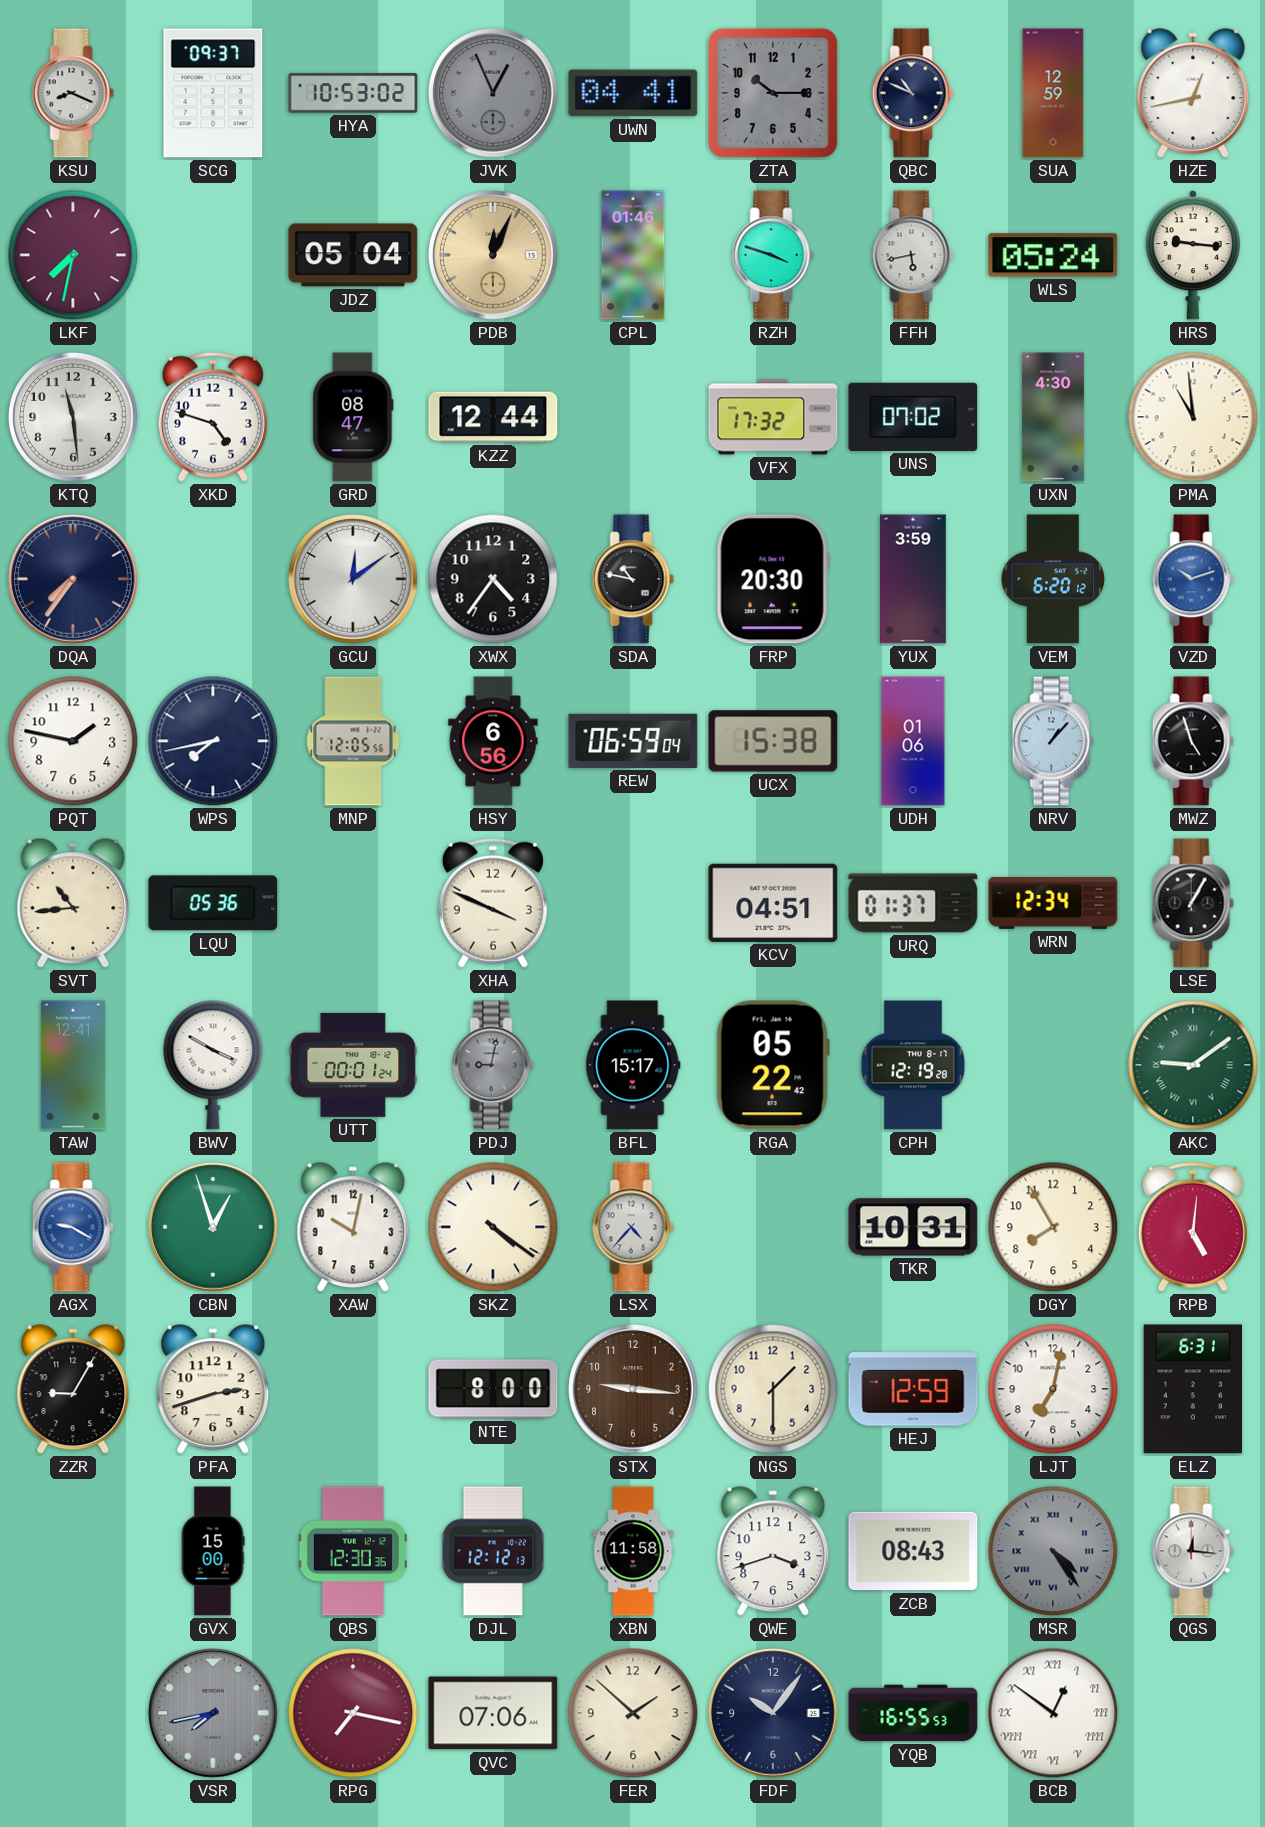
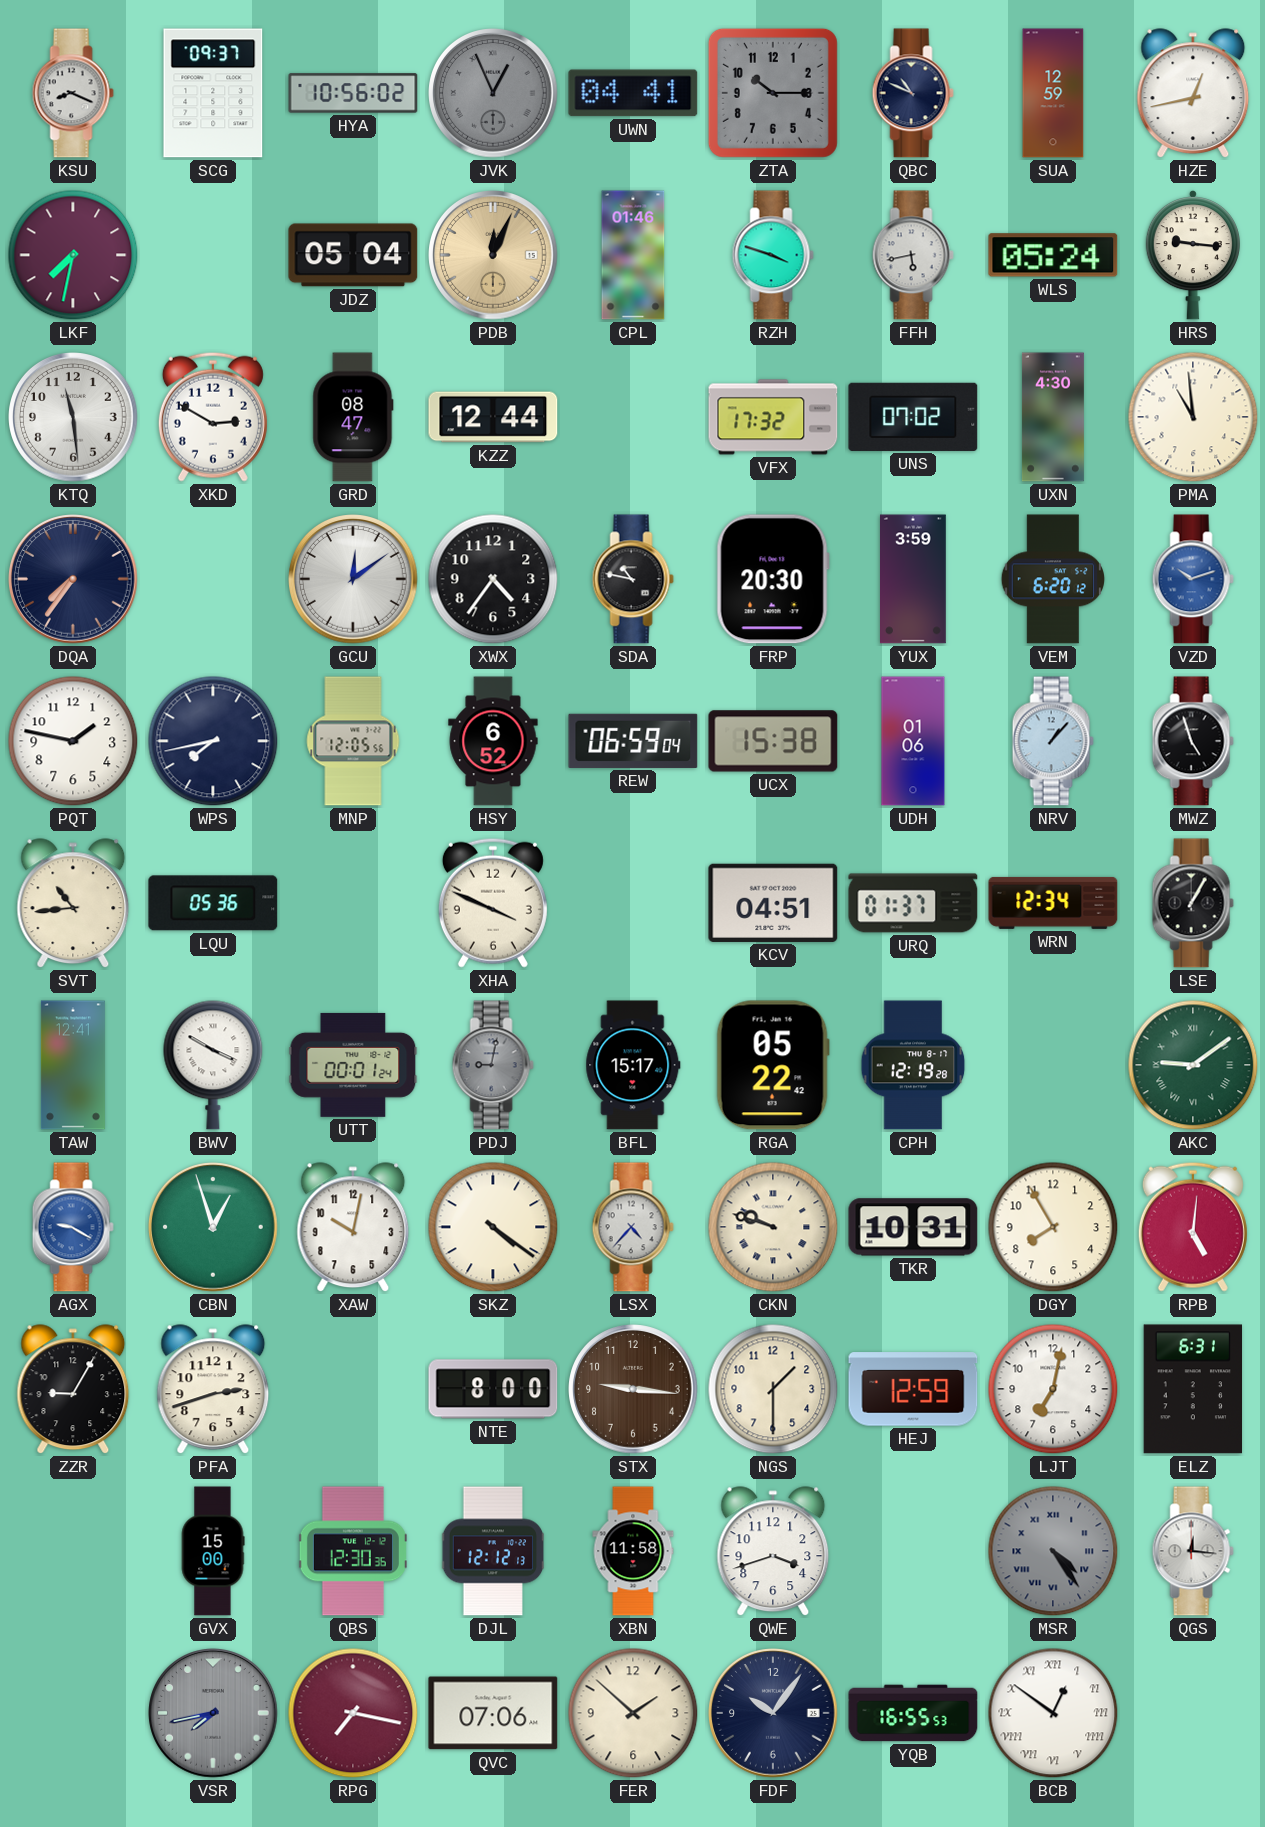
HYA: 10:53 -> 10:56 (353, 93)
XKD: 4:48 -> 2:50 (213, 417)
HSY: 6:56 -> 6:52 (493, 741)
CKN: none -> 9:48 (773, 1227)
ZCB: 08:43 -> none (913, 1551)
